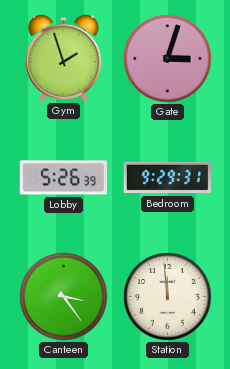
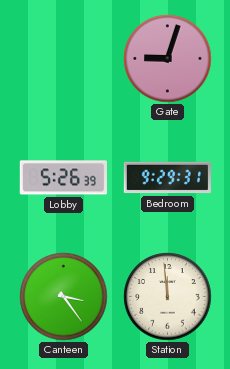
Gym: 1:57 -> none (64, 57)
Gate: 3:03 -> 9:03 (168, 59)
